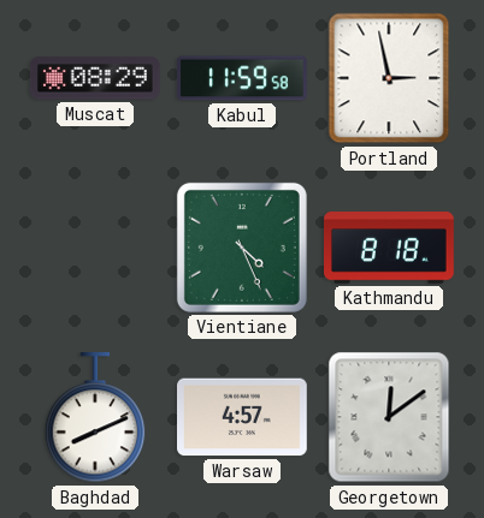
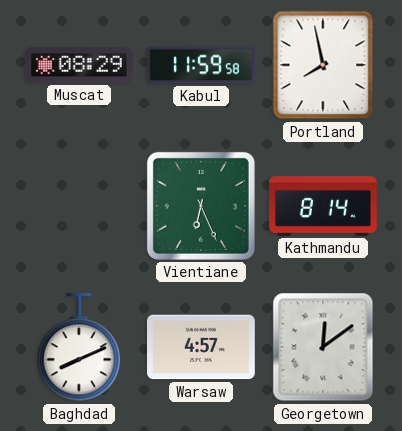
Portland: 2:58 -> 7:58 (323, 65)
Vientiane: 4:26 -> 6:26 (201, 206)
Kathmandu: 8:18 -> 8:14 (324, 207)
